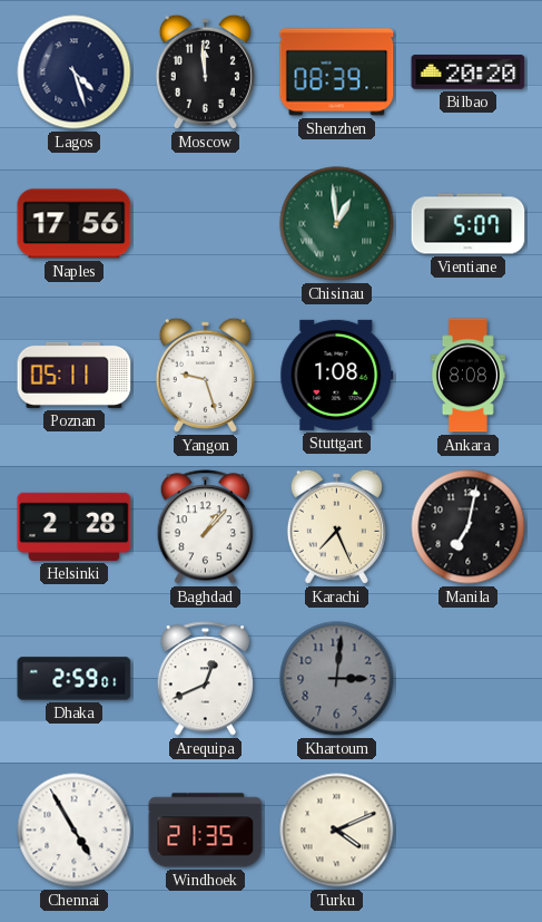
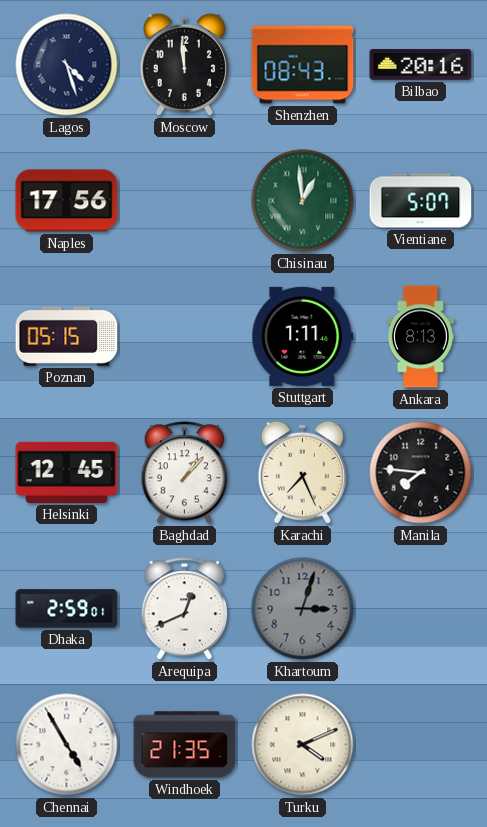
Shenzhen: 08:39 -> 08:43 (303, 65)
Bilbao: 20:20 -> 20:16 (421, 65)
Poznan: 05:11 -> 05:15 (67, 336)
Yangon: 9:27 -> none (205, 375)
Stuttgart: 1:08 -> 1:11 (303, 336)
Ankara: 8:08 -> 8:13 (420, 337)
Helsinki: 2:28 -> 12:45 (67, 472)
Manila: 7:02 -> 7:46 (421, 473)
Khartoum: 3:01 -> 3:03 (303, 609)
